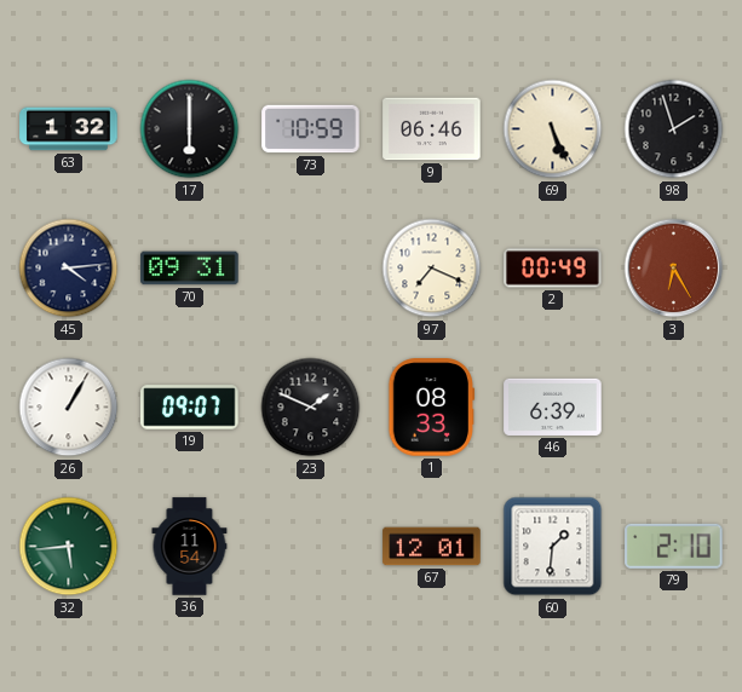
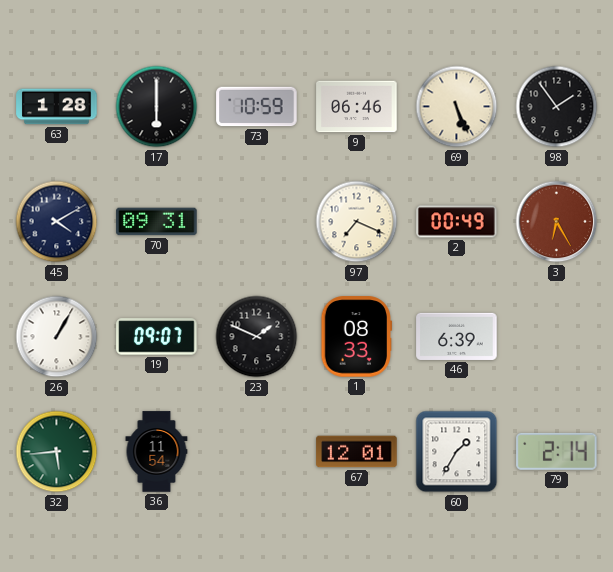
63: 1:32 -> 1:28 (57, 107)
98: 1:57 -> 1:54 (557, 107)
45: 4:14 -> 4:10 (57, 222)
60: 1:31 -> 1:35 (457, 452)
79: 2:10 -> 2:14 (557, 451)
